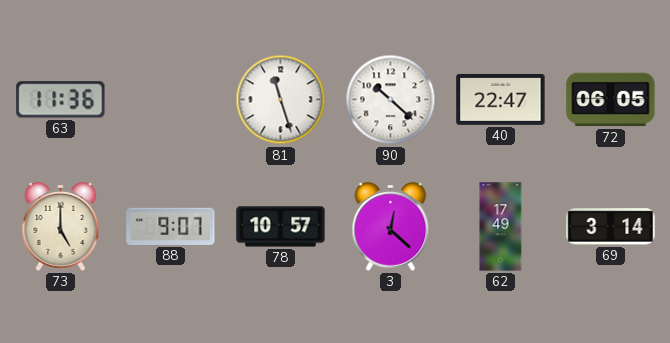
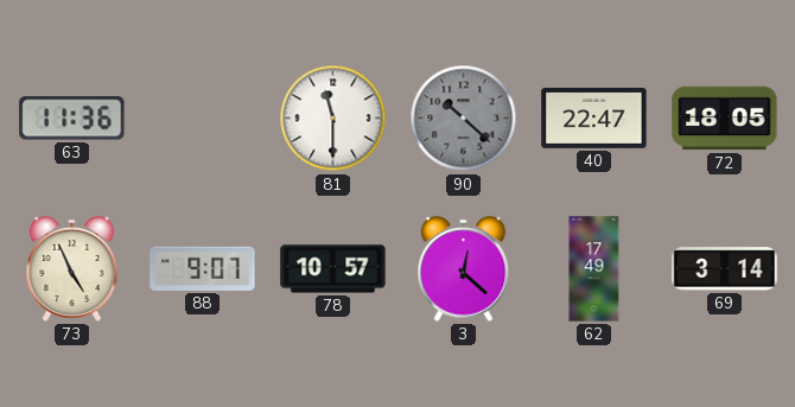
81: 11:27 -> 11:30 (333, 119)
90 dial: white -> grey (464, 119)
72: 06:05 -> 18:05 (725, 119)
73: 5:00 -> 4:56 (72, 268)
